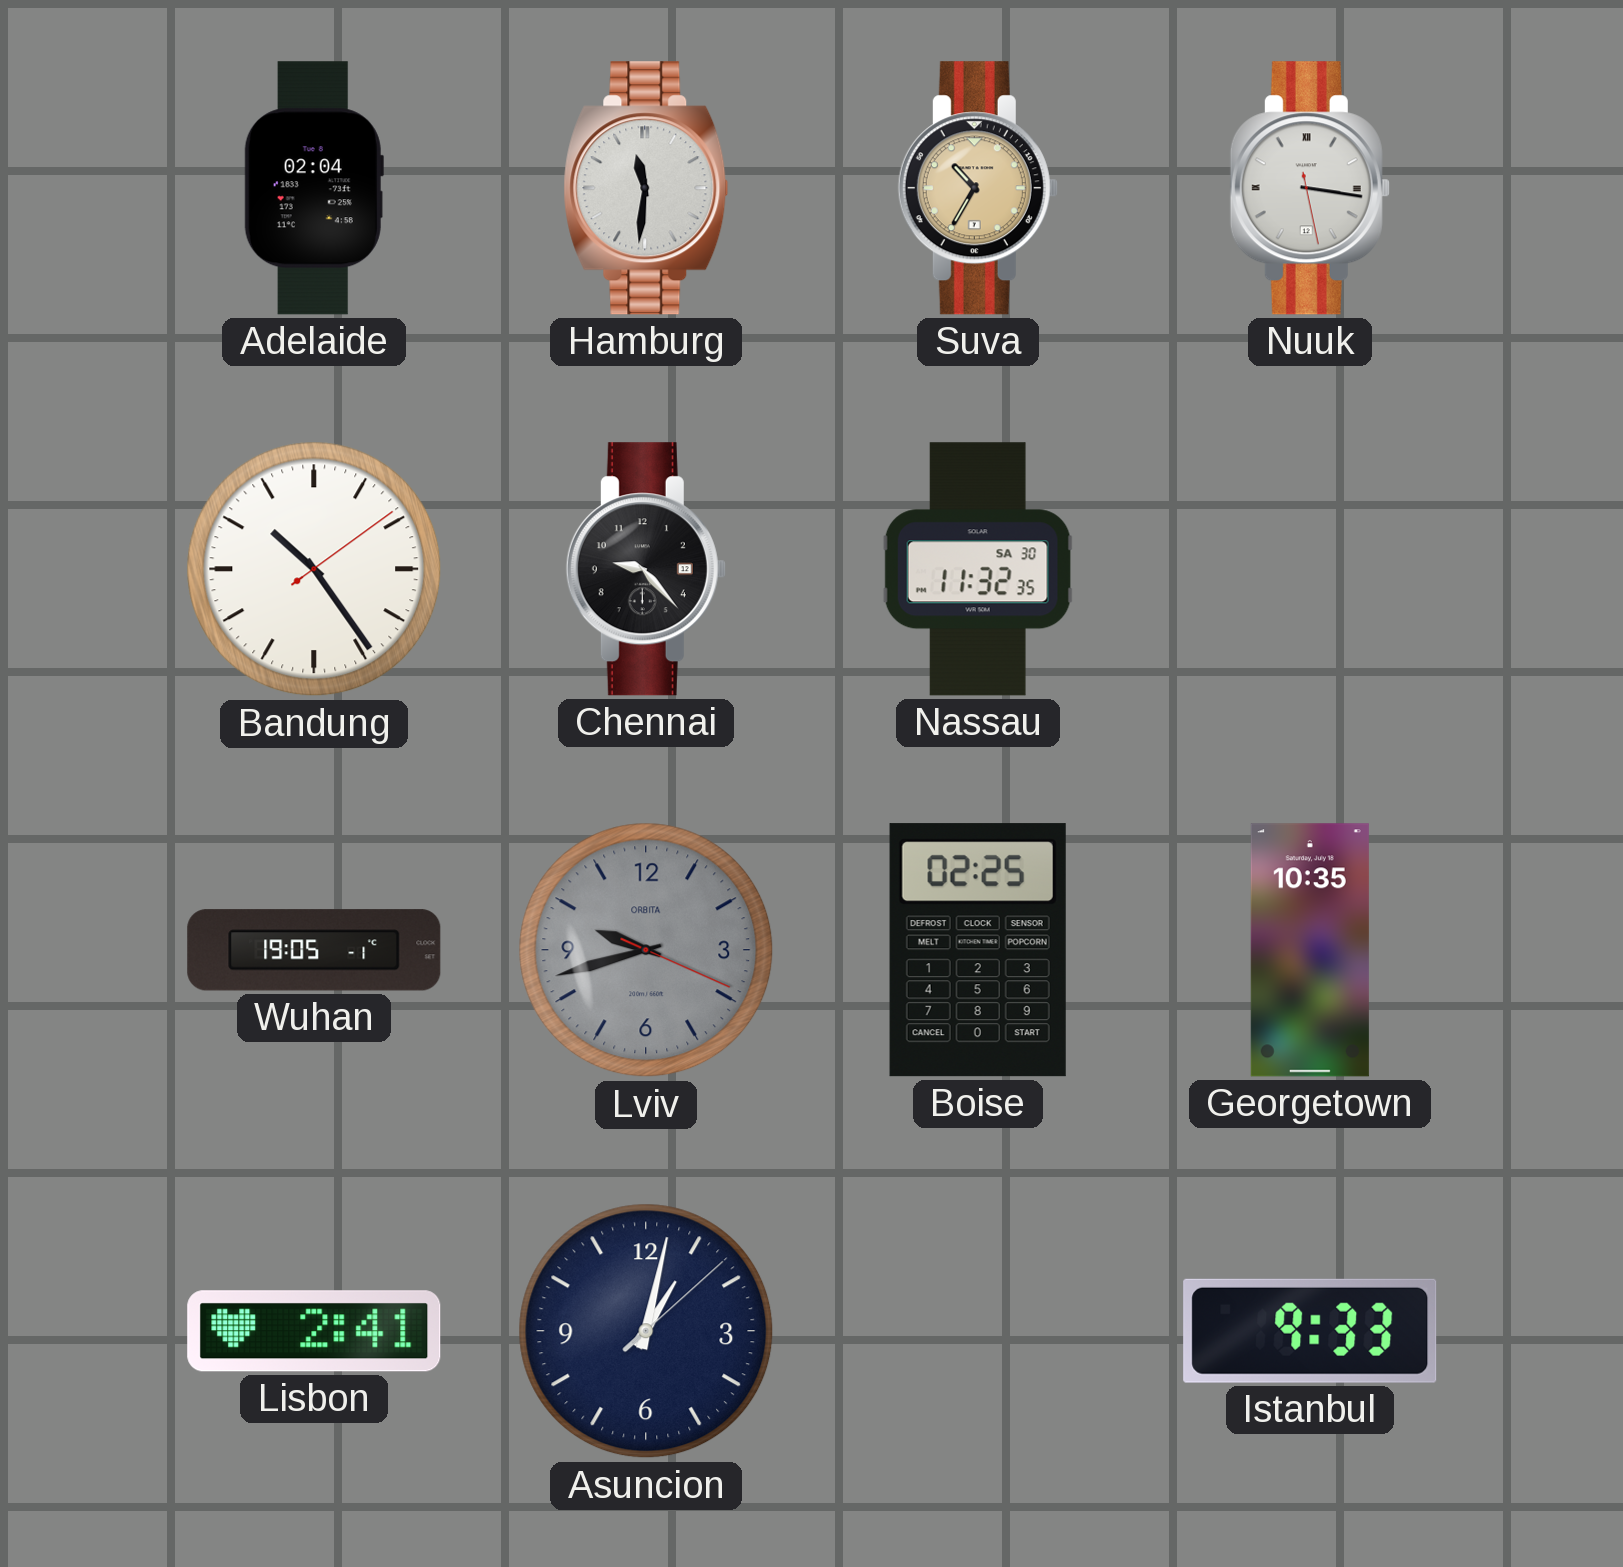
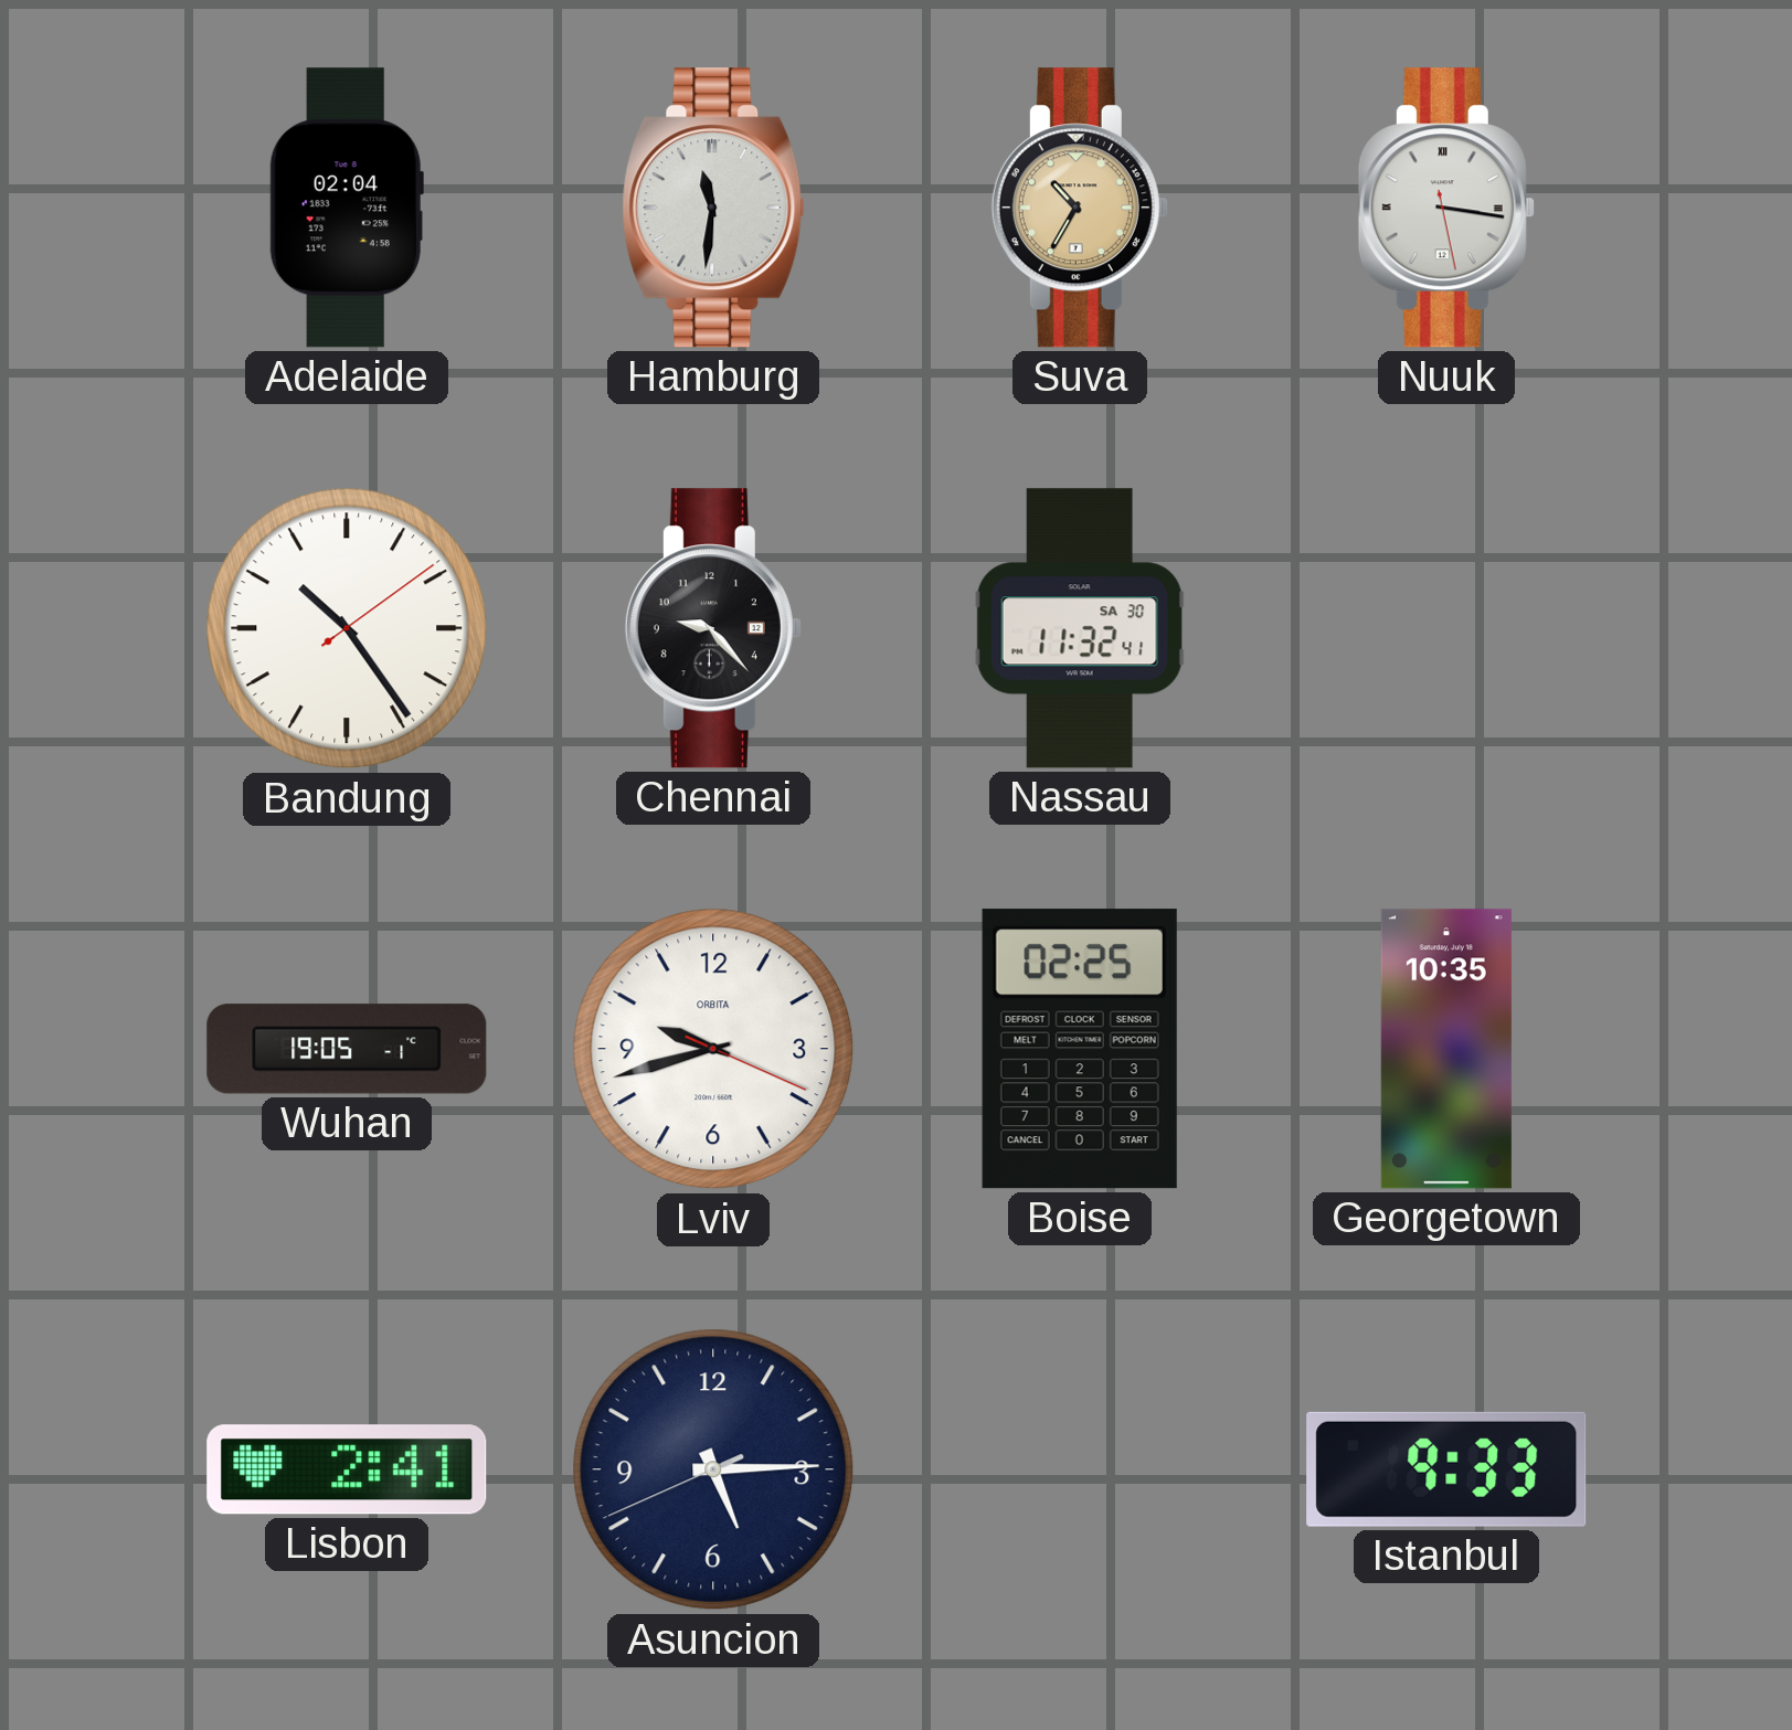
Nassau: 11:32:35 -> 11:32:41 (1080, 628)
Lviv dial: grey -> white (713, 1049)
Asuncion: 1:02 -> 5:14 (713, 1469)
